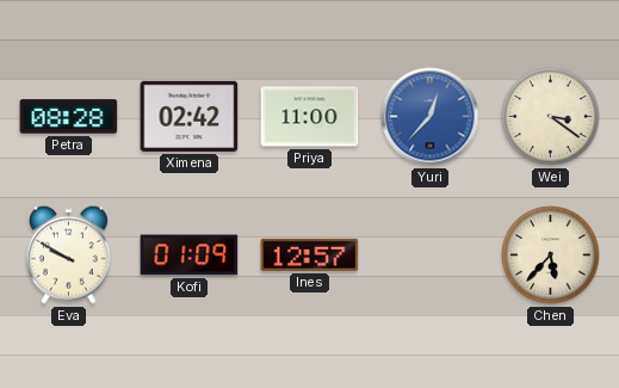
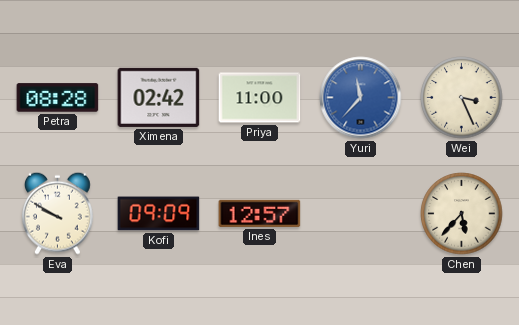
Yuri: 12:37 -> 11:37 (361, 98)
Wei: 3:21 -> 3:26 (462, 98)
Kofi: 01:09 -> 09:09 (159, 214)
